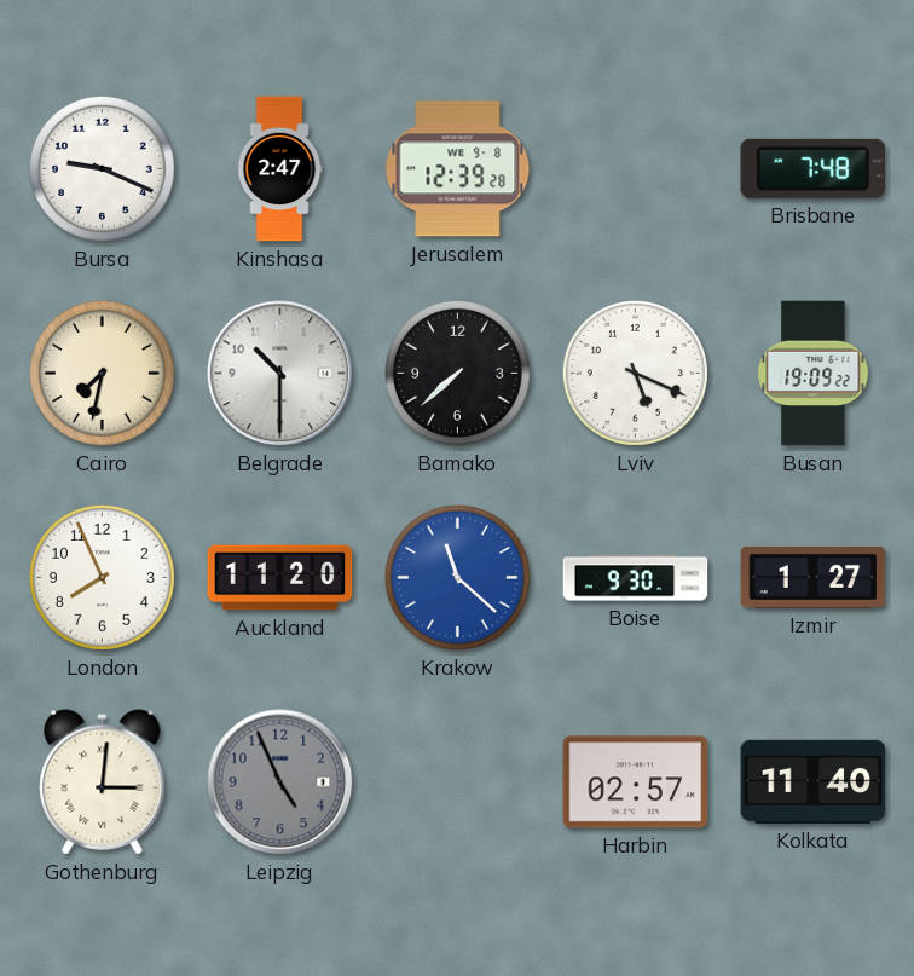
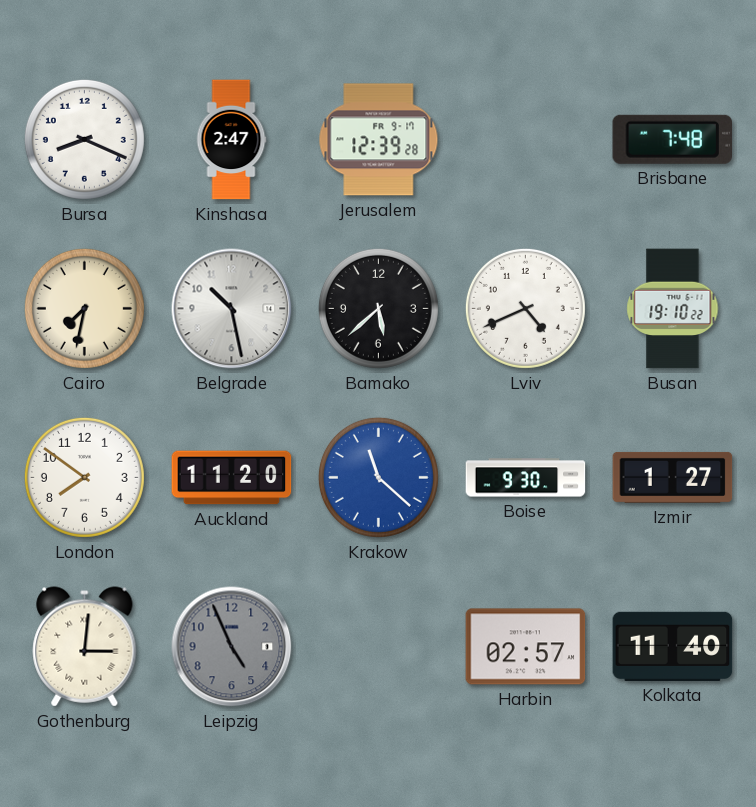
Bursa: 9:19 -> 8:19 (84, 139)
Jerusalem date: WE 9-8 -> FR 9-17 (379, 140)
Belgrade: 10:30 -> 10:28 (232, 309)
Bamako: 7:38 -> 5:38 (378, 308)
Lviv: 5:19 -> 4:41 (525, 308)
Busan: 19:09 -> 19:10 (673, 309)
London: 7:56 -> 7:51 (84, 477)
